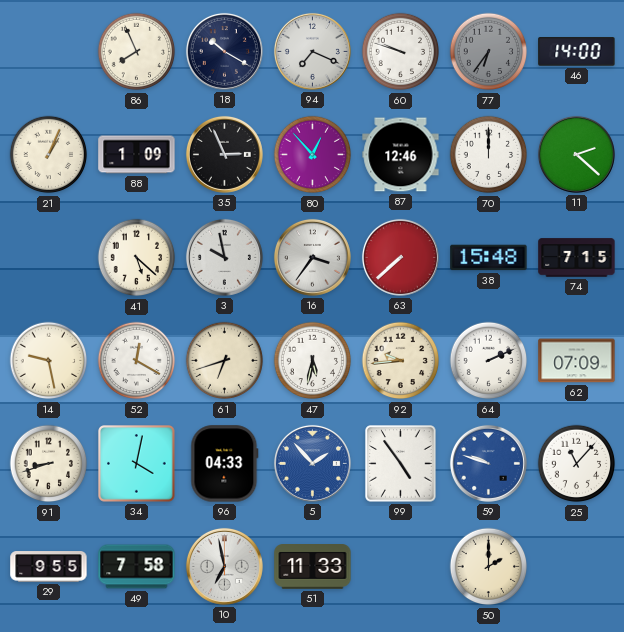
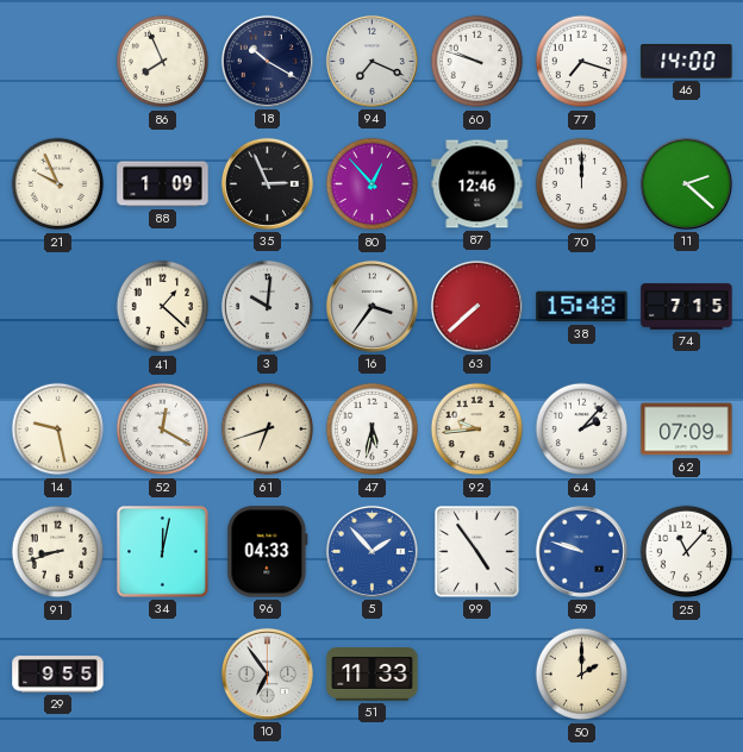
77: 6:36 -> 7:18 (582, 62)
77 dial: grey -> white (582, 62)
21: 1:04 -> 9:56 (58, 184)
41: 5:22 -> 1:22 (163, 307)
3: 9:58 -> 10:01 (267, 306)
64: 2:11 -> 2:07 (582, 430)
34: 4:02 -> 12:02 (163, 552)
49: 7:58 -> none (137, 567)
10: 6:58 -> 6:54 (267, 673)
